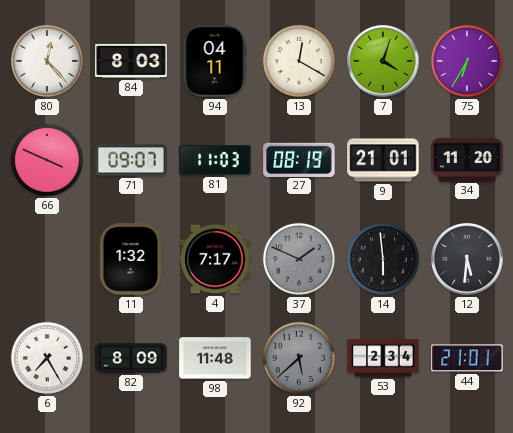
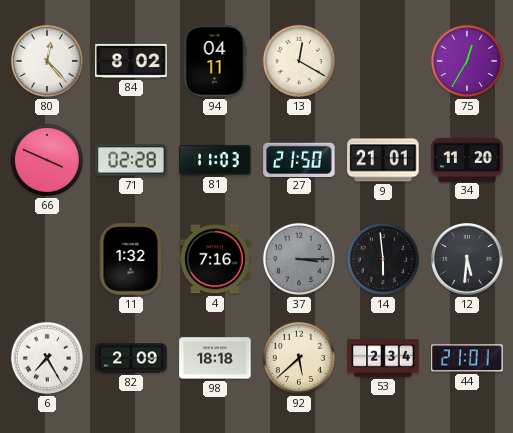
84: 8:03 -> 8:02 (131, 61)
7: 4:03 -> none (383, 61)
75: 6:35 -> 12:35 (467, 61)
71: 09:07 -> 02:28 (131, 160)
27: 08:19 -> 21:50 (299, 159)
4: 7:17 -> 7:16 (215, 259)
37: 1:49 -> 3:15 (299, 259)
82: 8:09 -> 2:09 (131, 358)
98: 11:48 -> 18:18 (215, 358)
92 dial: grey -> cream (299, 358)
